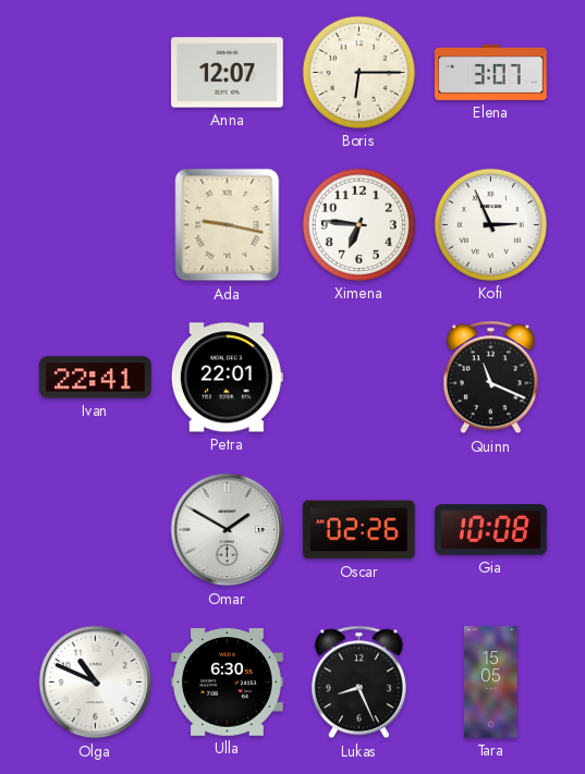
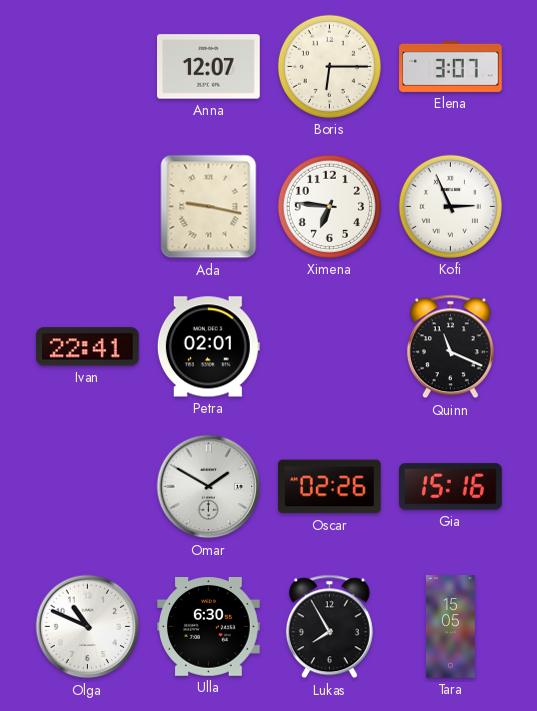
Petra: 22:01 -> 02:01 (208, 347)
Gia: 10:08 -> 15:16 (451, 487)
Lukas: 8:26 -> 7:55 (329, 627)
